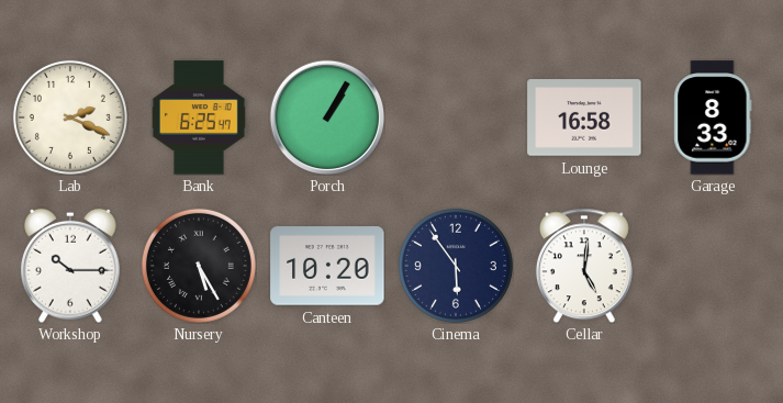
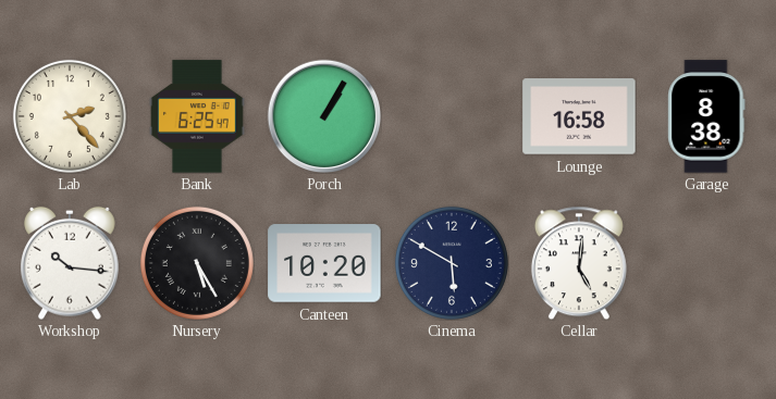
Lab: 2:19 -> 2:23 (70, 116)
Garage: 8:33 -> 8:38 (706, 116)
Workshop: 10:15 -> 10:16 (71, 263)
Cinema: 5:54 -> 5:50 (452, 263)
